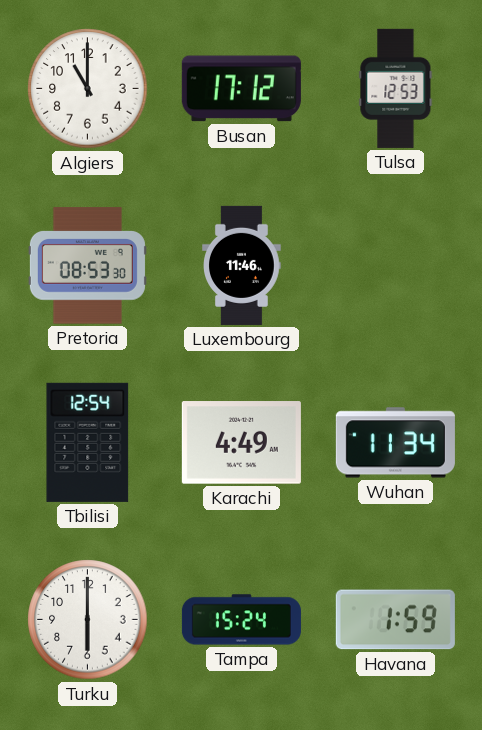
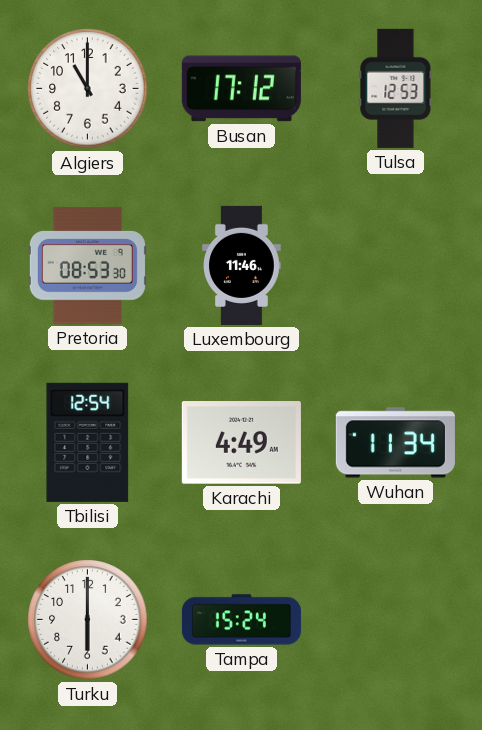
Havana: 1:59 -> none (395, 620)
